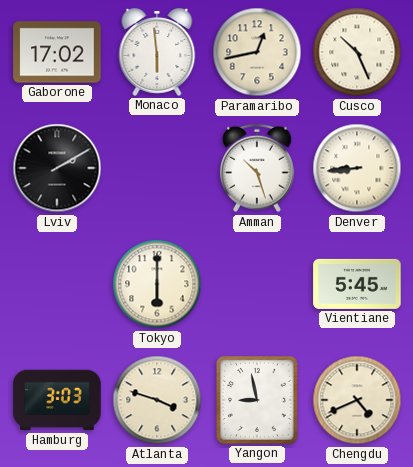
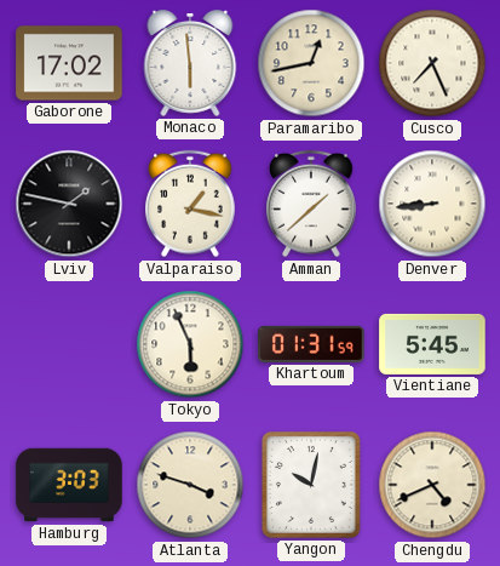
Cusco: 10:26 -> 7:26 (432, 63)
Lviv: 2:10 -> 1:47 (69, 204)
Valparaiso: none -> 1:17 (191, 204)
Amman: 10:27 -> 1:38 (312, 204)
Tokyo: 6:00 -> 5:56 (190, 344)
Khartoum: none -> 01:31 (311, 344)
Yangon: 8:58 -> 10:02 (311, 485)
